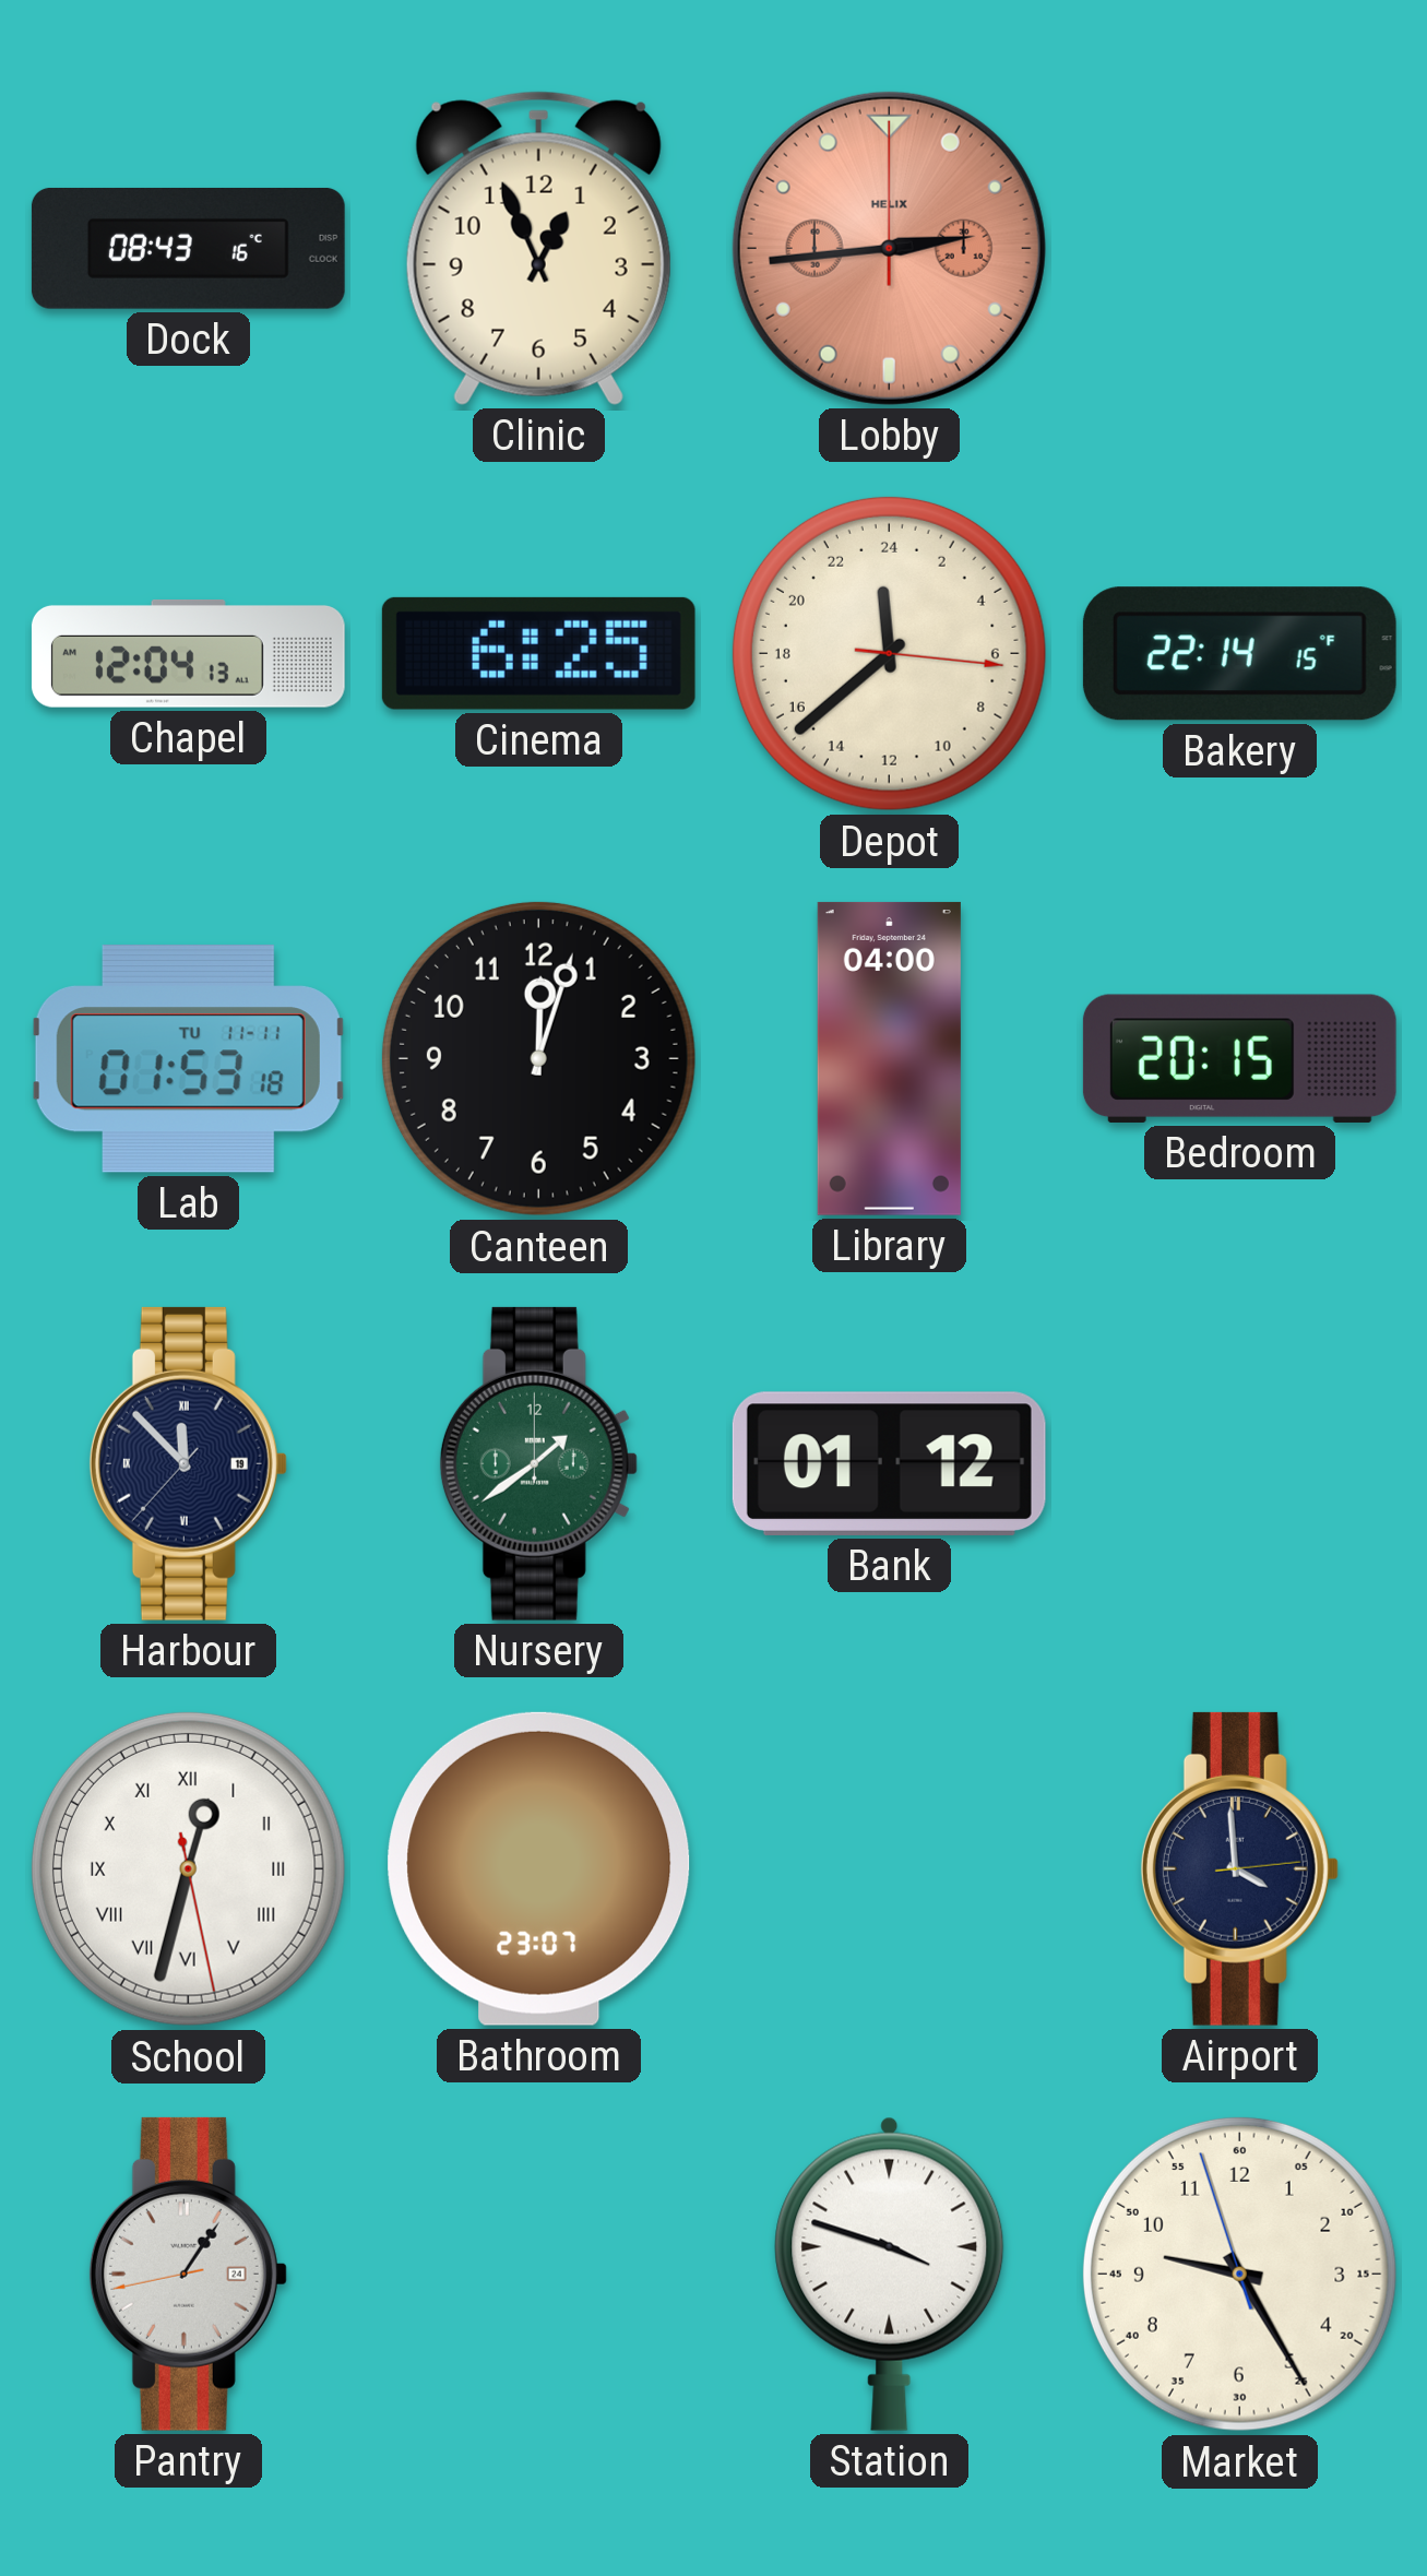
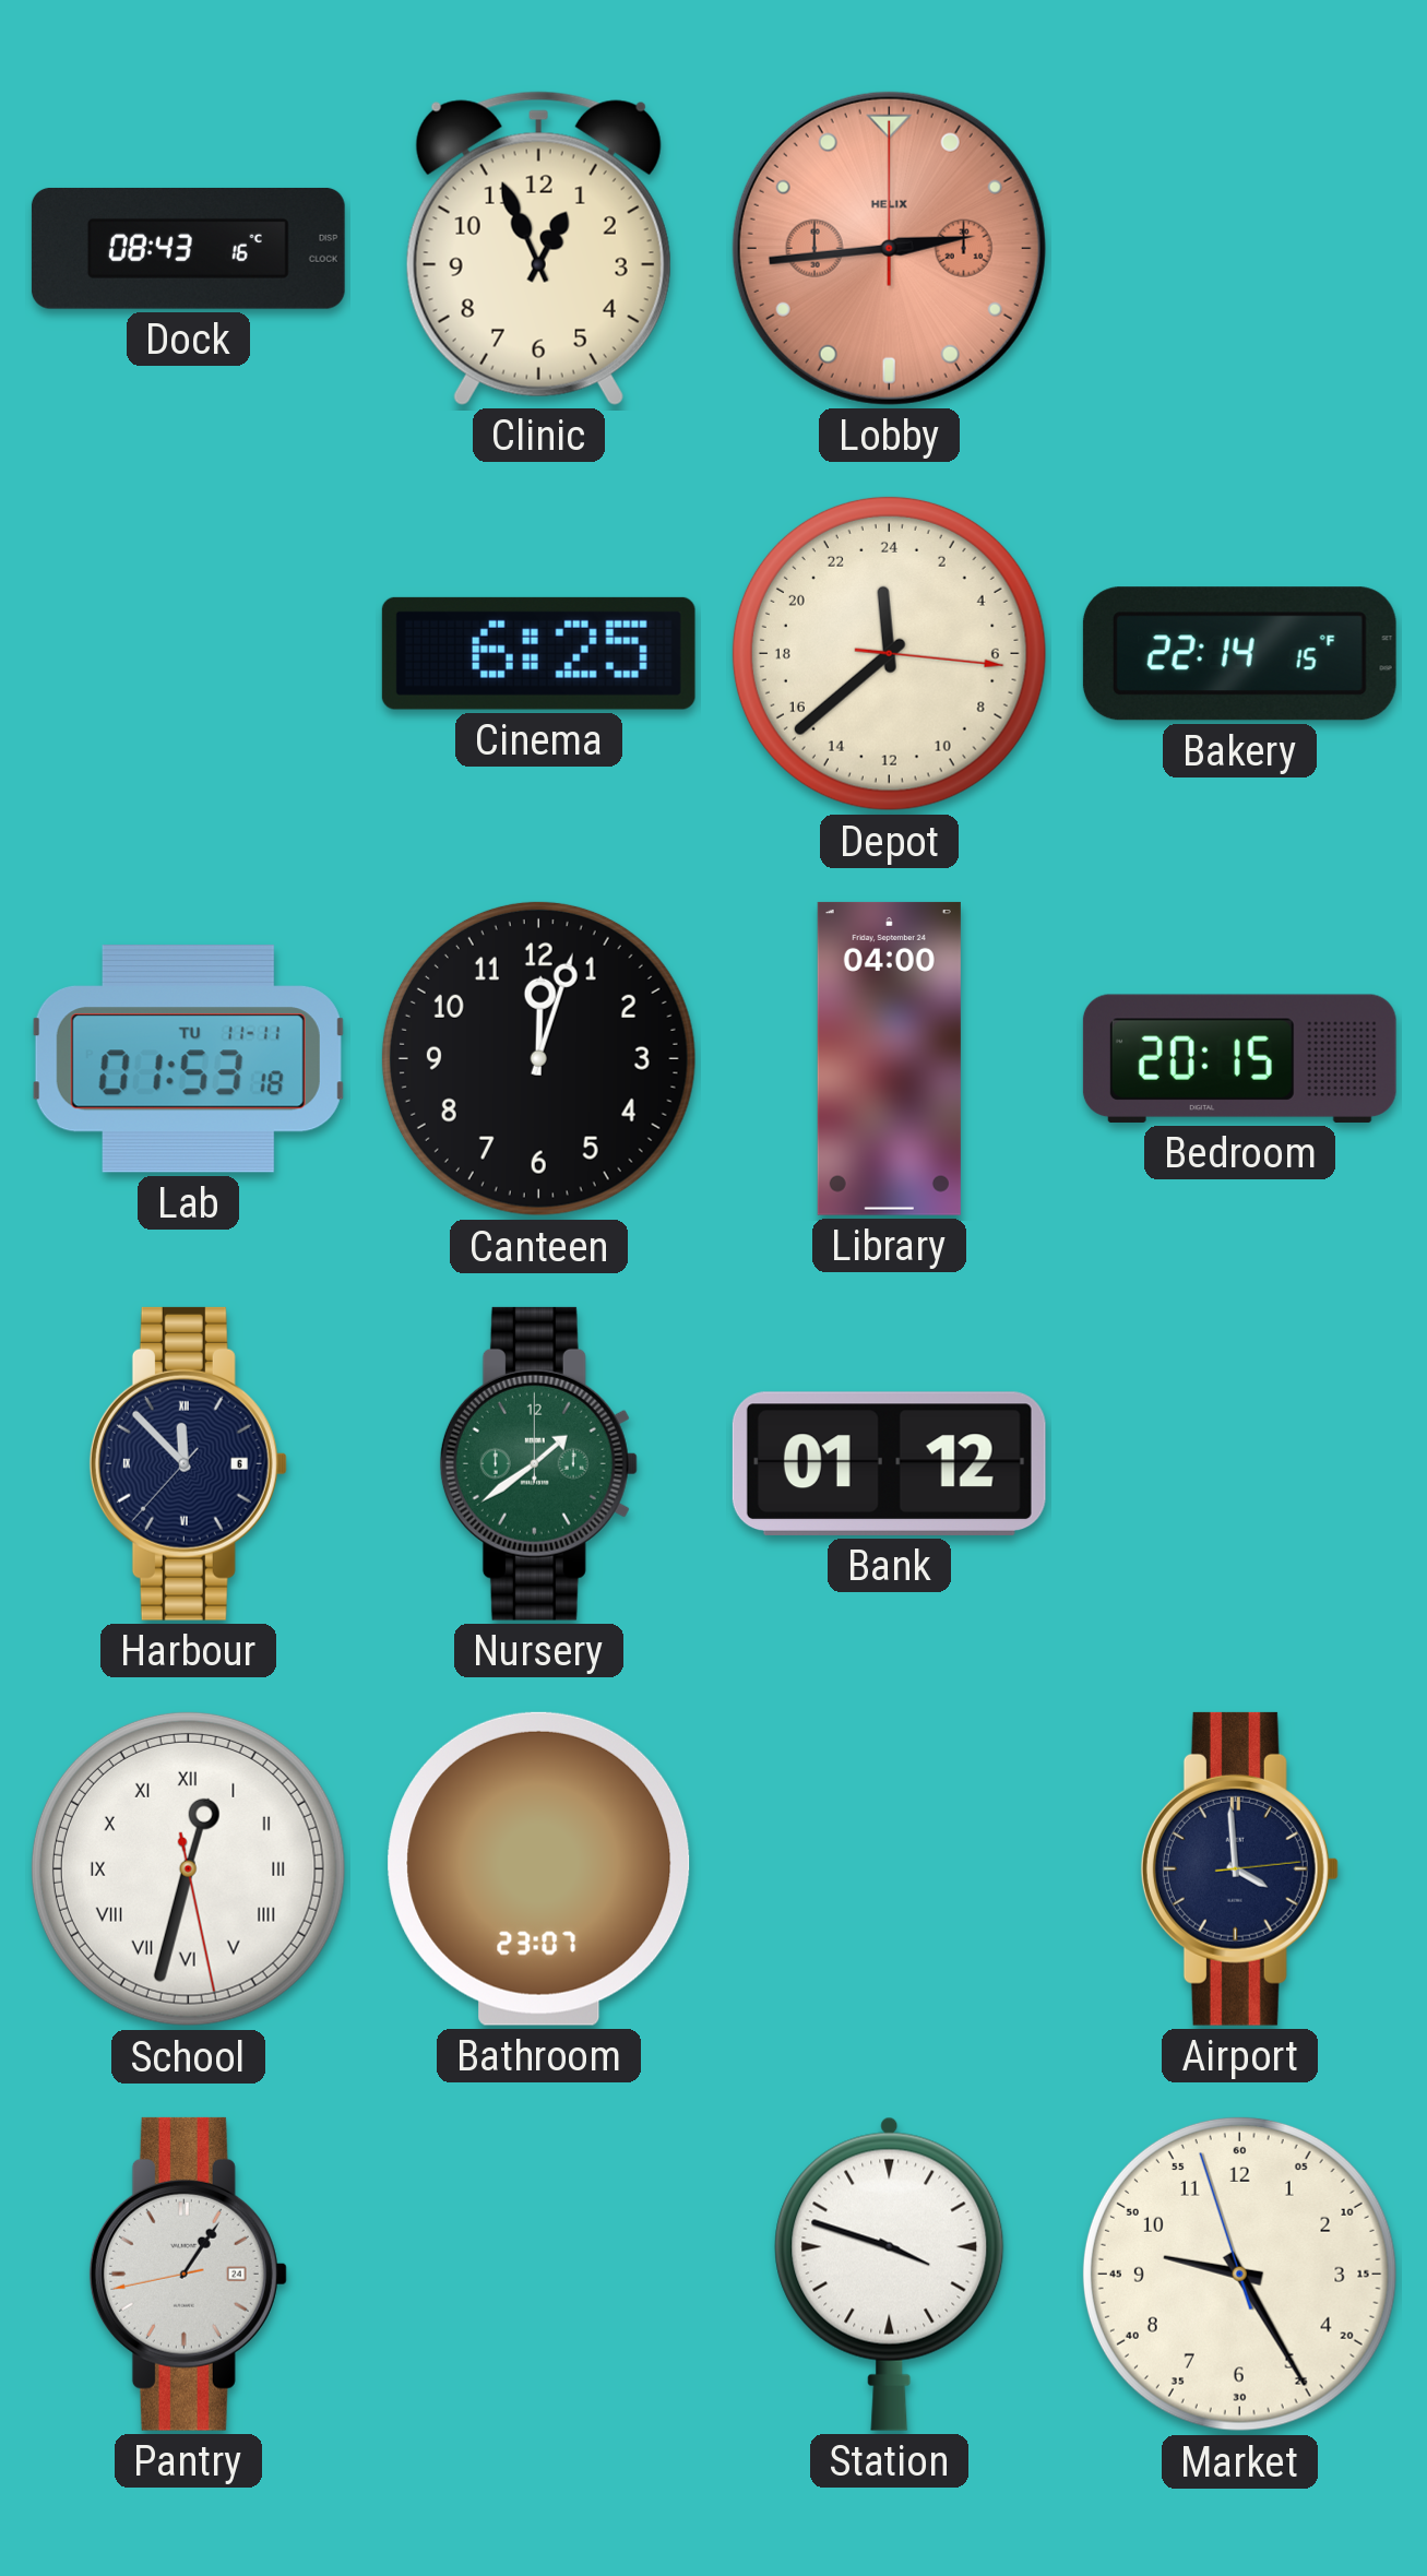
Chapel: 12:04 -> none (188, 654)
Harbour date: 19 -> 6 (188, 1463)
